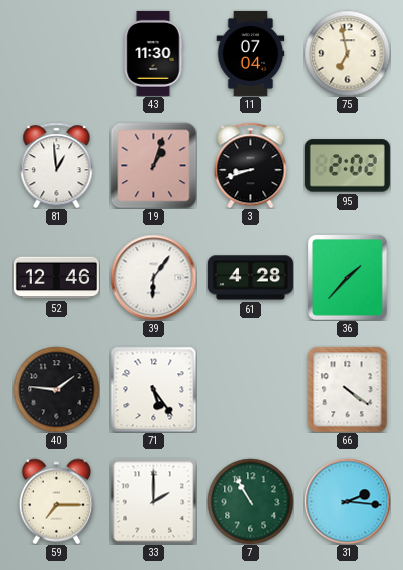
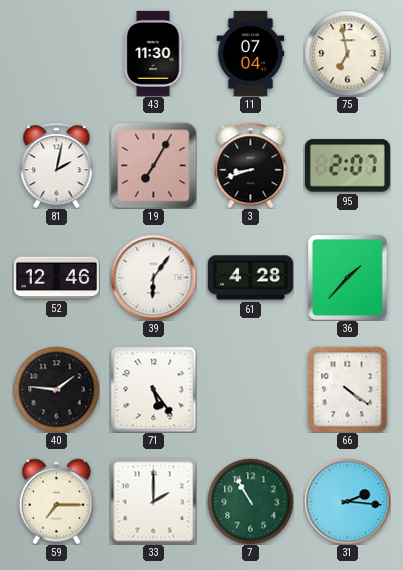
81: 12:59 -> 2:02 (57, 165)
19: 1:03 -> 7:05 (153, 165)
95: 2:02 -> 2:07 (347, 166)
